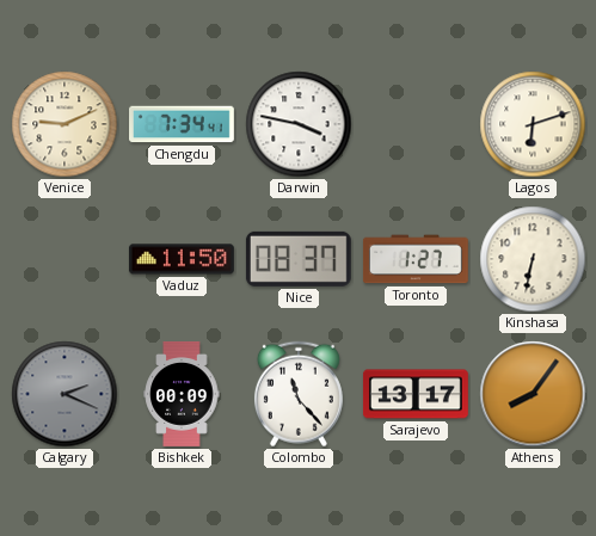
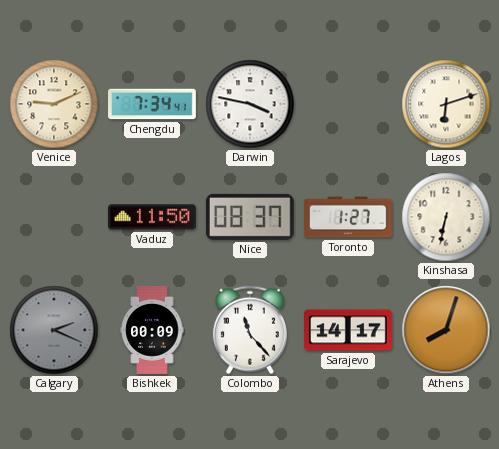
Sarajevo: 13:17 -> 14:17 (348, 330)
Athens: 8:06 -> 8:03 (446, 330)
